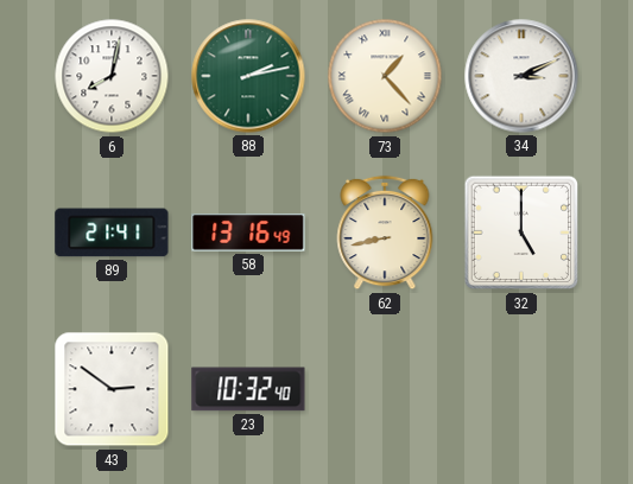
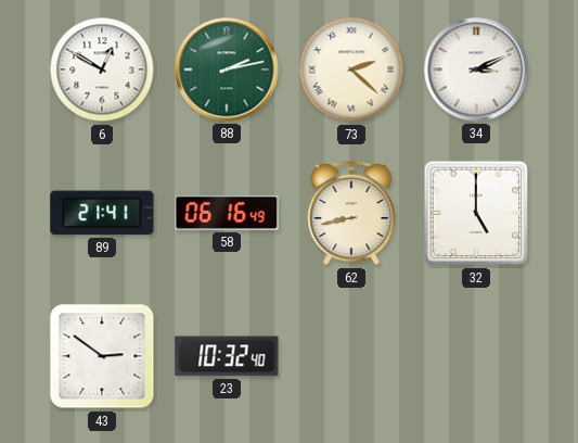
6: 8:02 -> 12:50 (102, 69)
73: 1:23 -> 2:22 (351, 69)
58: 13:16 -> 06:16 (227, 213)
